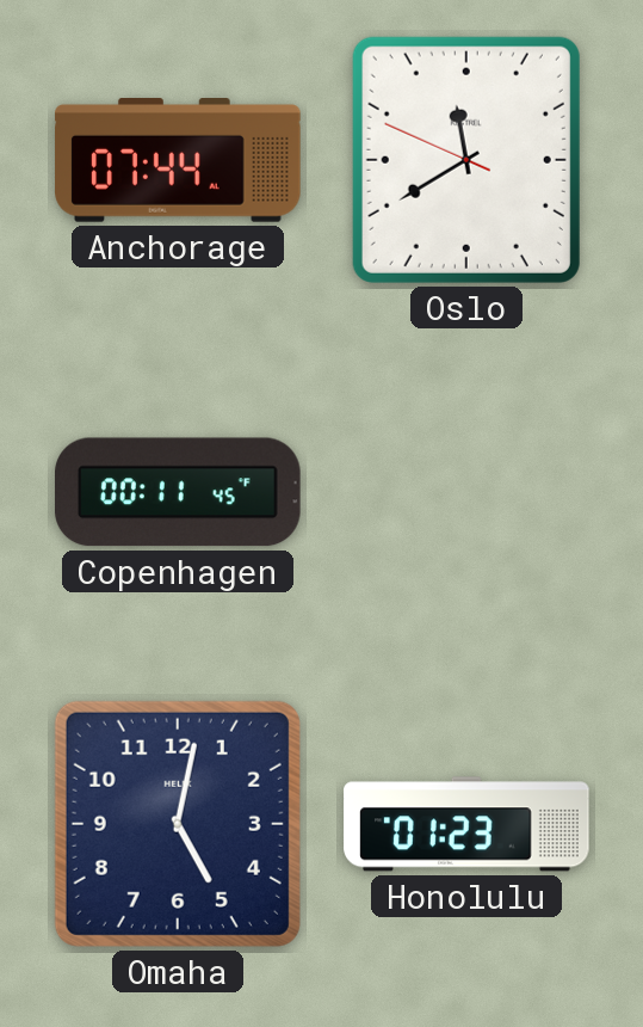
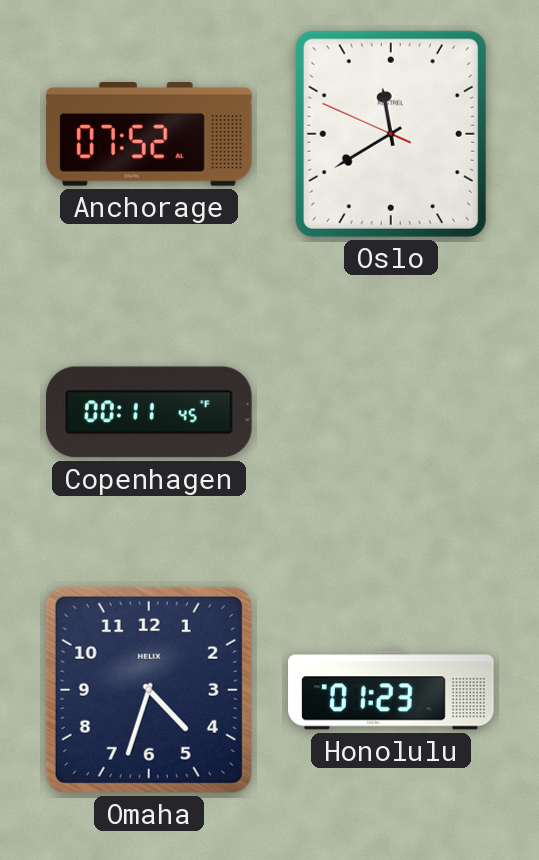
Anchorage: 07:44 -> 07:52 (149, 135)
Omaha: 5:02 -> 4:33 (149, 690)
